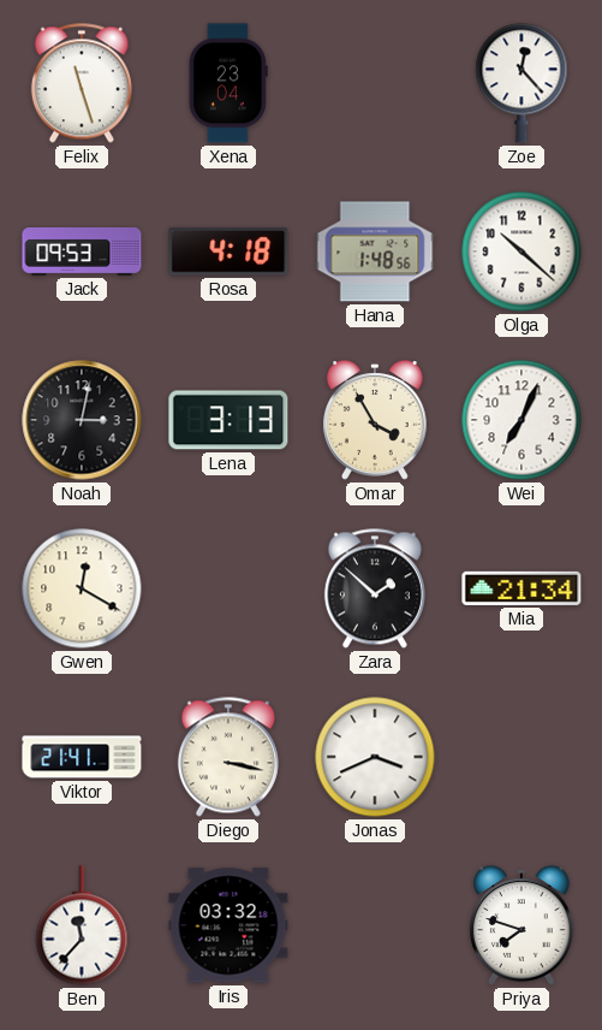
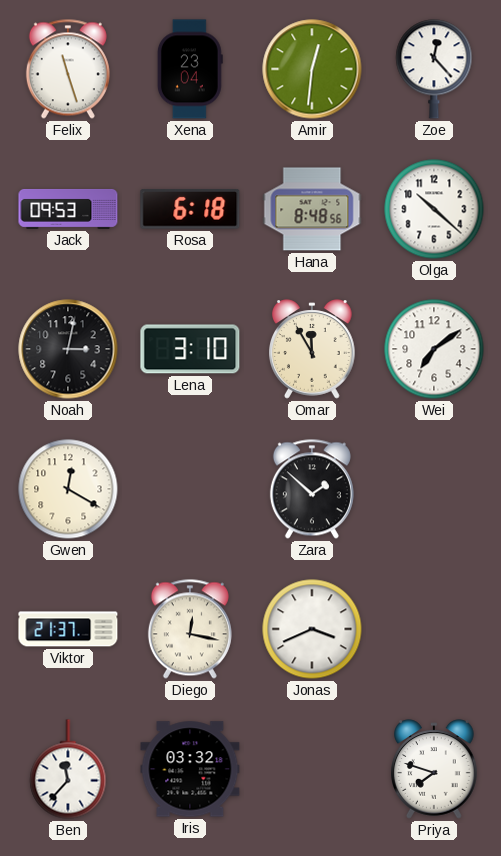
Amir: none -> 12:31 (312, 69)
Rosa: 4:18 -> 6:18 (190, 210)
Hana: 1:48 -> 8:48 (312, 209)
Lena: 3:13 -> 3:10 (190, 349)
Omar: 3:55 -> 11:55 (313, 349)
Wei: 7:04 -> 7:09 (434, 349)
Mia: 21:34 -> none (521, 588)
Viktor: 21:41 -> 21:37 (68, 629)
Diego: 3:17 -> 12:17 (190, 629)
